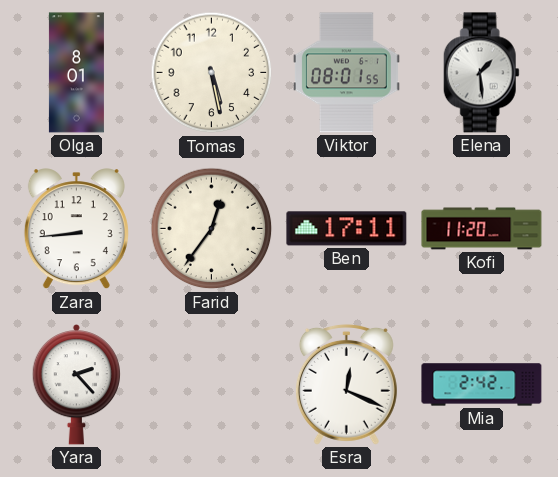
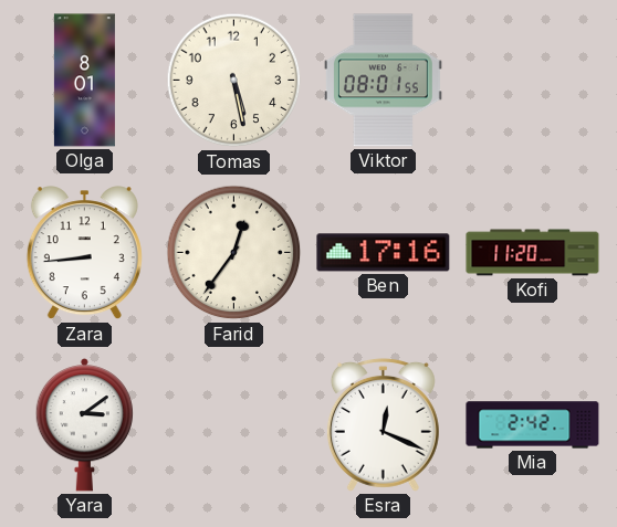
Elena: 1:29 -> none (481, 73)
Ben: 17:11 -> 17:16 (384, 253)
Yara: 2:23 -> 3:09 (84, 425)
